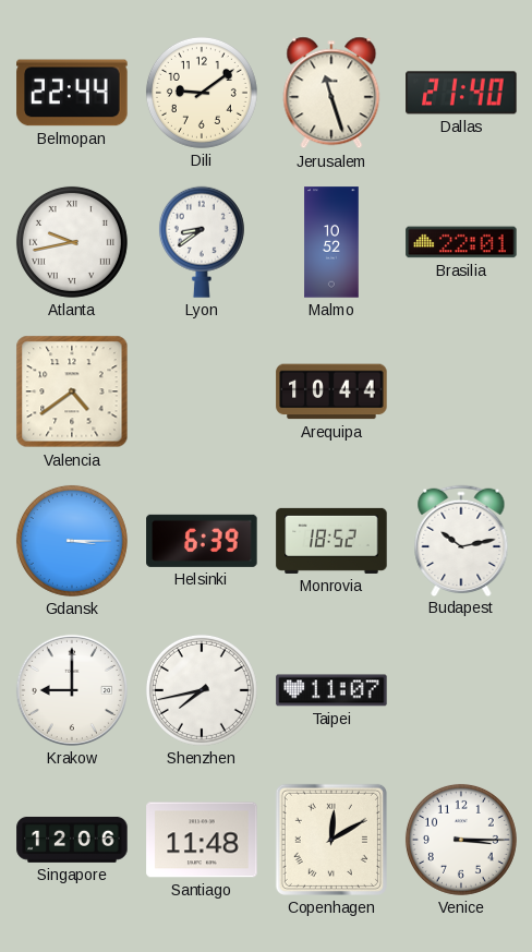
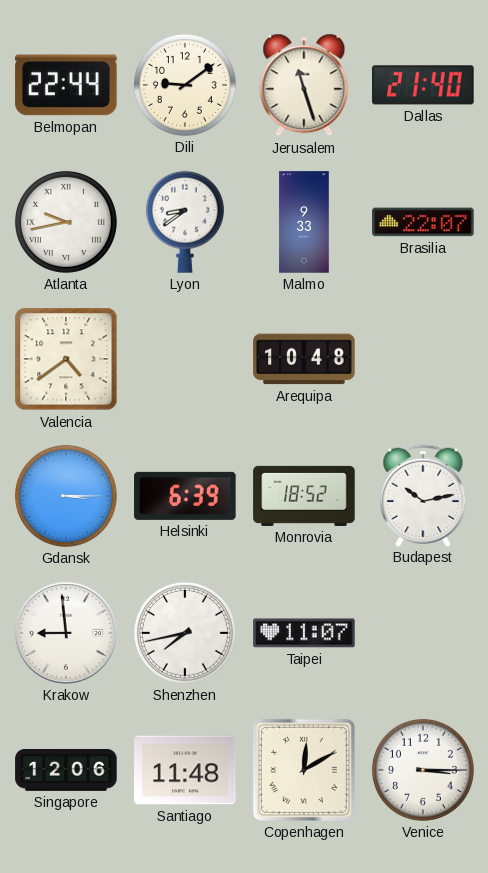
Malmo: 10:52 -> 9:33 (304, 222)
Brasilia: 22:01 -> 22:07 (423, 222)
Arequipa: 10:44 -> 10:48 (304, 359)
Krakow: 9:00 -> 8:59 (66, 633)
